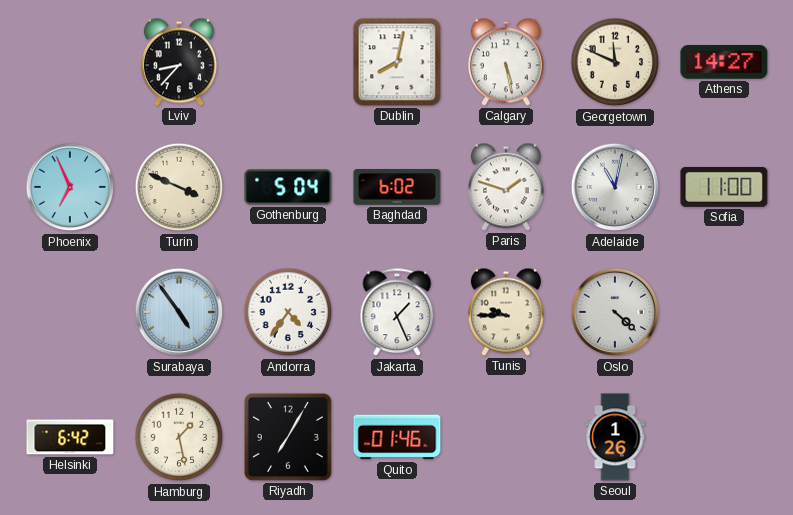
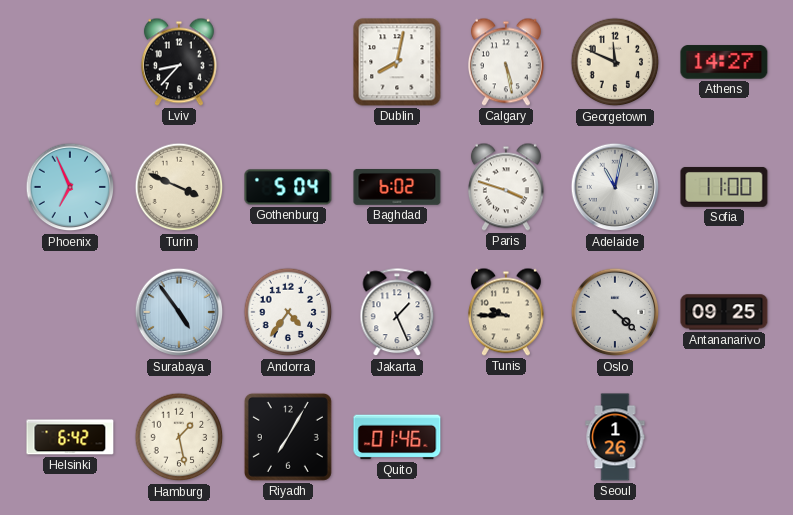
Paris: 1:48 -> 3:48 (506, 187)
Antananarivo: none -> 09:25 (724, 312)
